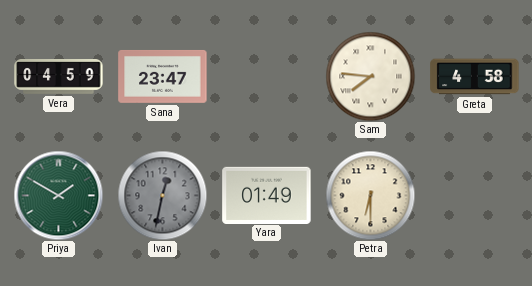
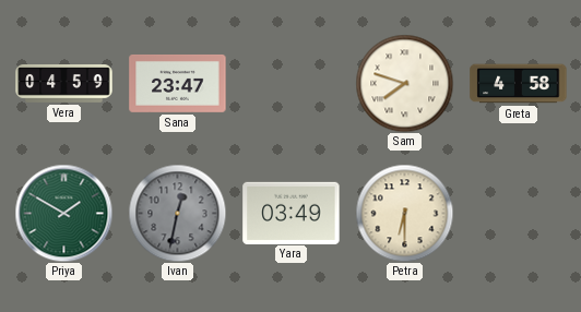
Sam: 7:46 -> 7:48 (404, 83)
Yara: 01:49 -> 03:49 (292, 213)
